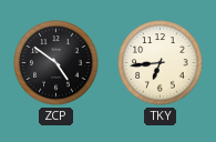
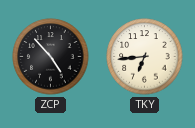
ZCP: 4:51 -> 4:53 (51, 57)
